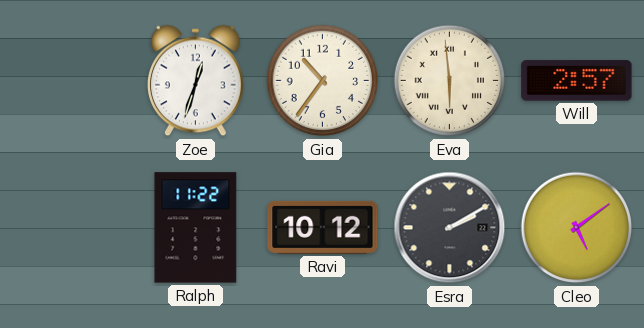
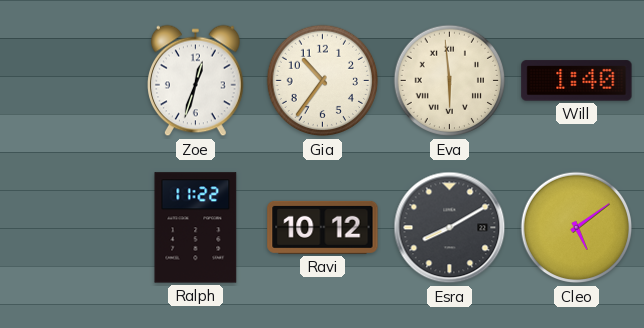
Will: 2:57 -> 1:40 (577, 81)
Esra: 2:10 -> 8:10 (450, 228)
